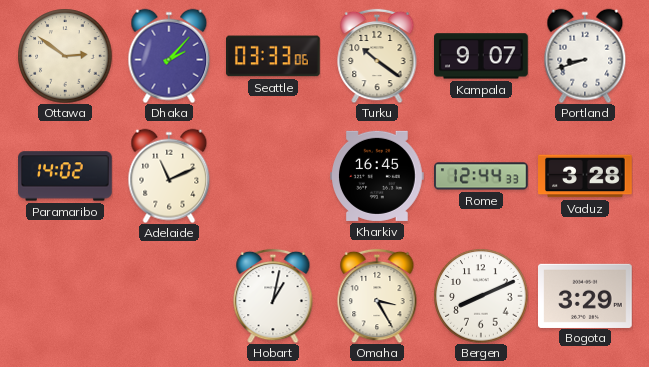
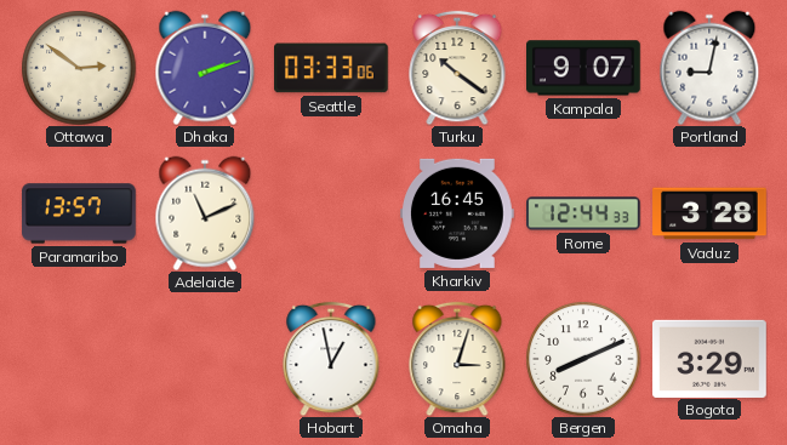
Dhaka: 2:07 -> 2:12 (205, 68)
Portland: 8:42 -> 9:02 (709, 68)
Paramaribo: 14:02 -> 13:57 (79, 213)
Hobart: 1:02 -> 12:58 (331, 359)
Omaha: 3:25 -> 3:03 (457, 359)
